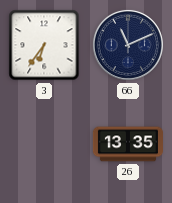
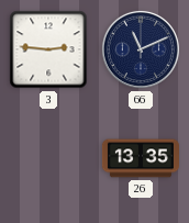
3: 6:36 -> 2:46 (48, 49)
